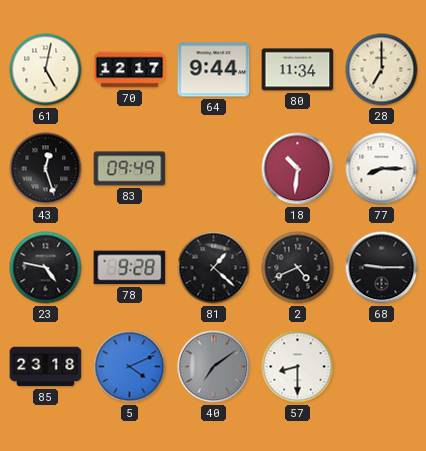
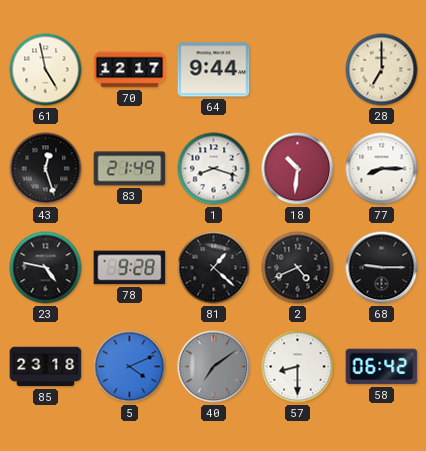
61: 5:02 -> 4:58 (46, 70)
80: 11:34 -> none (298, 70)
83: 09:49 -> 21:49 (130, 169)
1: none -> 8:18 (214, 169)
58: none -> 06:42 (382, 367)
